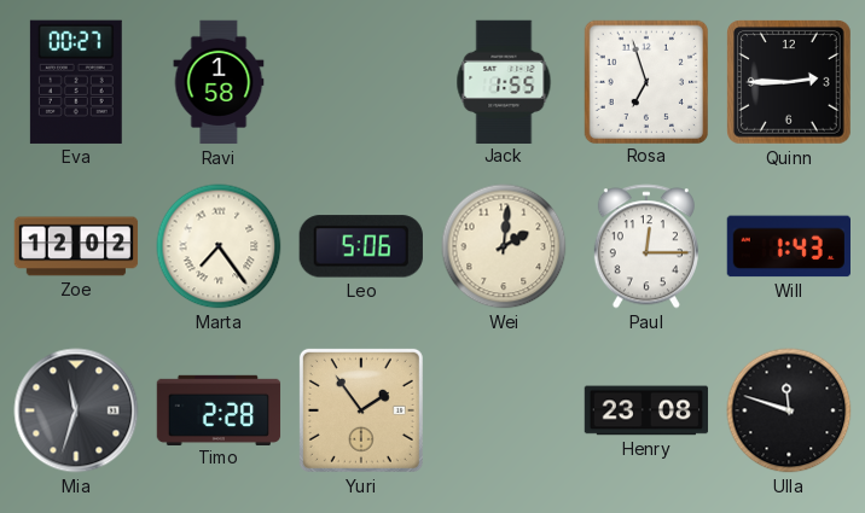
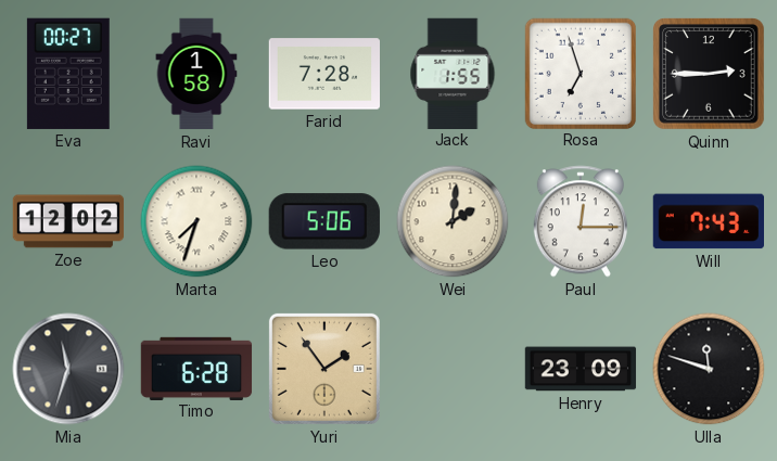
Farid: none -> 7:28 (323, 74)
Marta: 7:24 -> 7:33 (196, 221)
Will: 1:43 -> 7:43 (708, 221)
Timo: 2:28 -> 6:28 (196, 368)
Henry: 23:08 -> 23:09 (581, 369)
